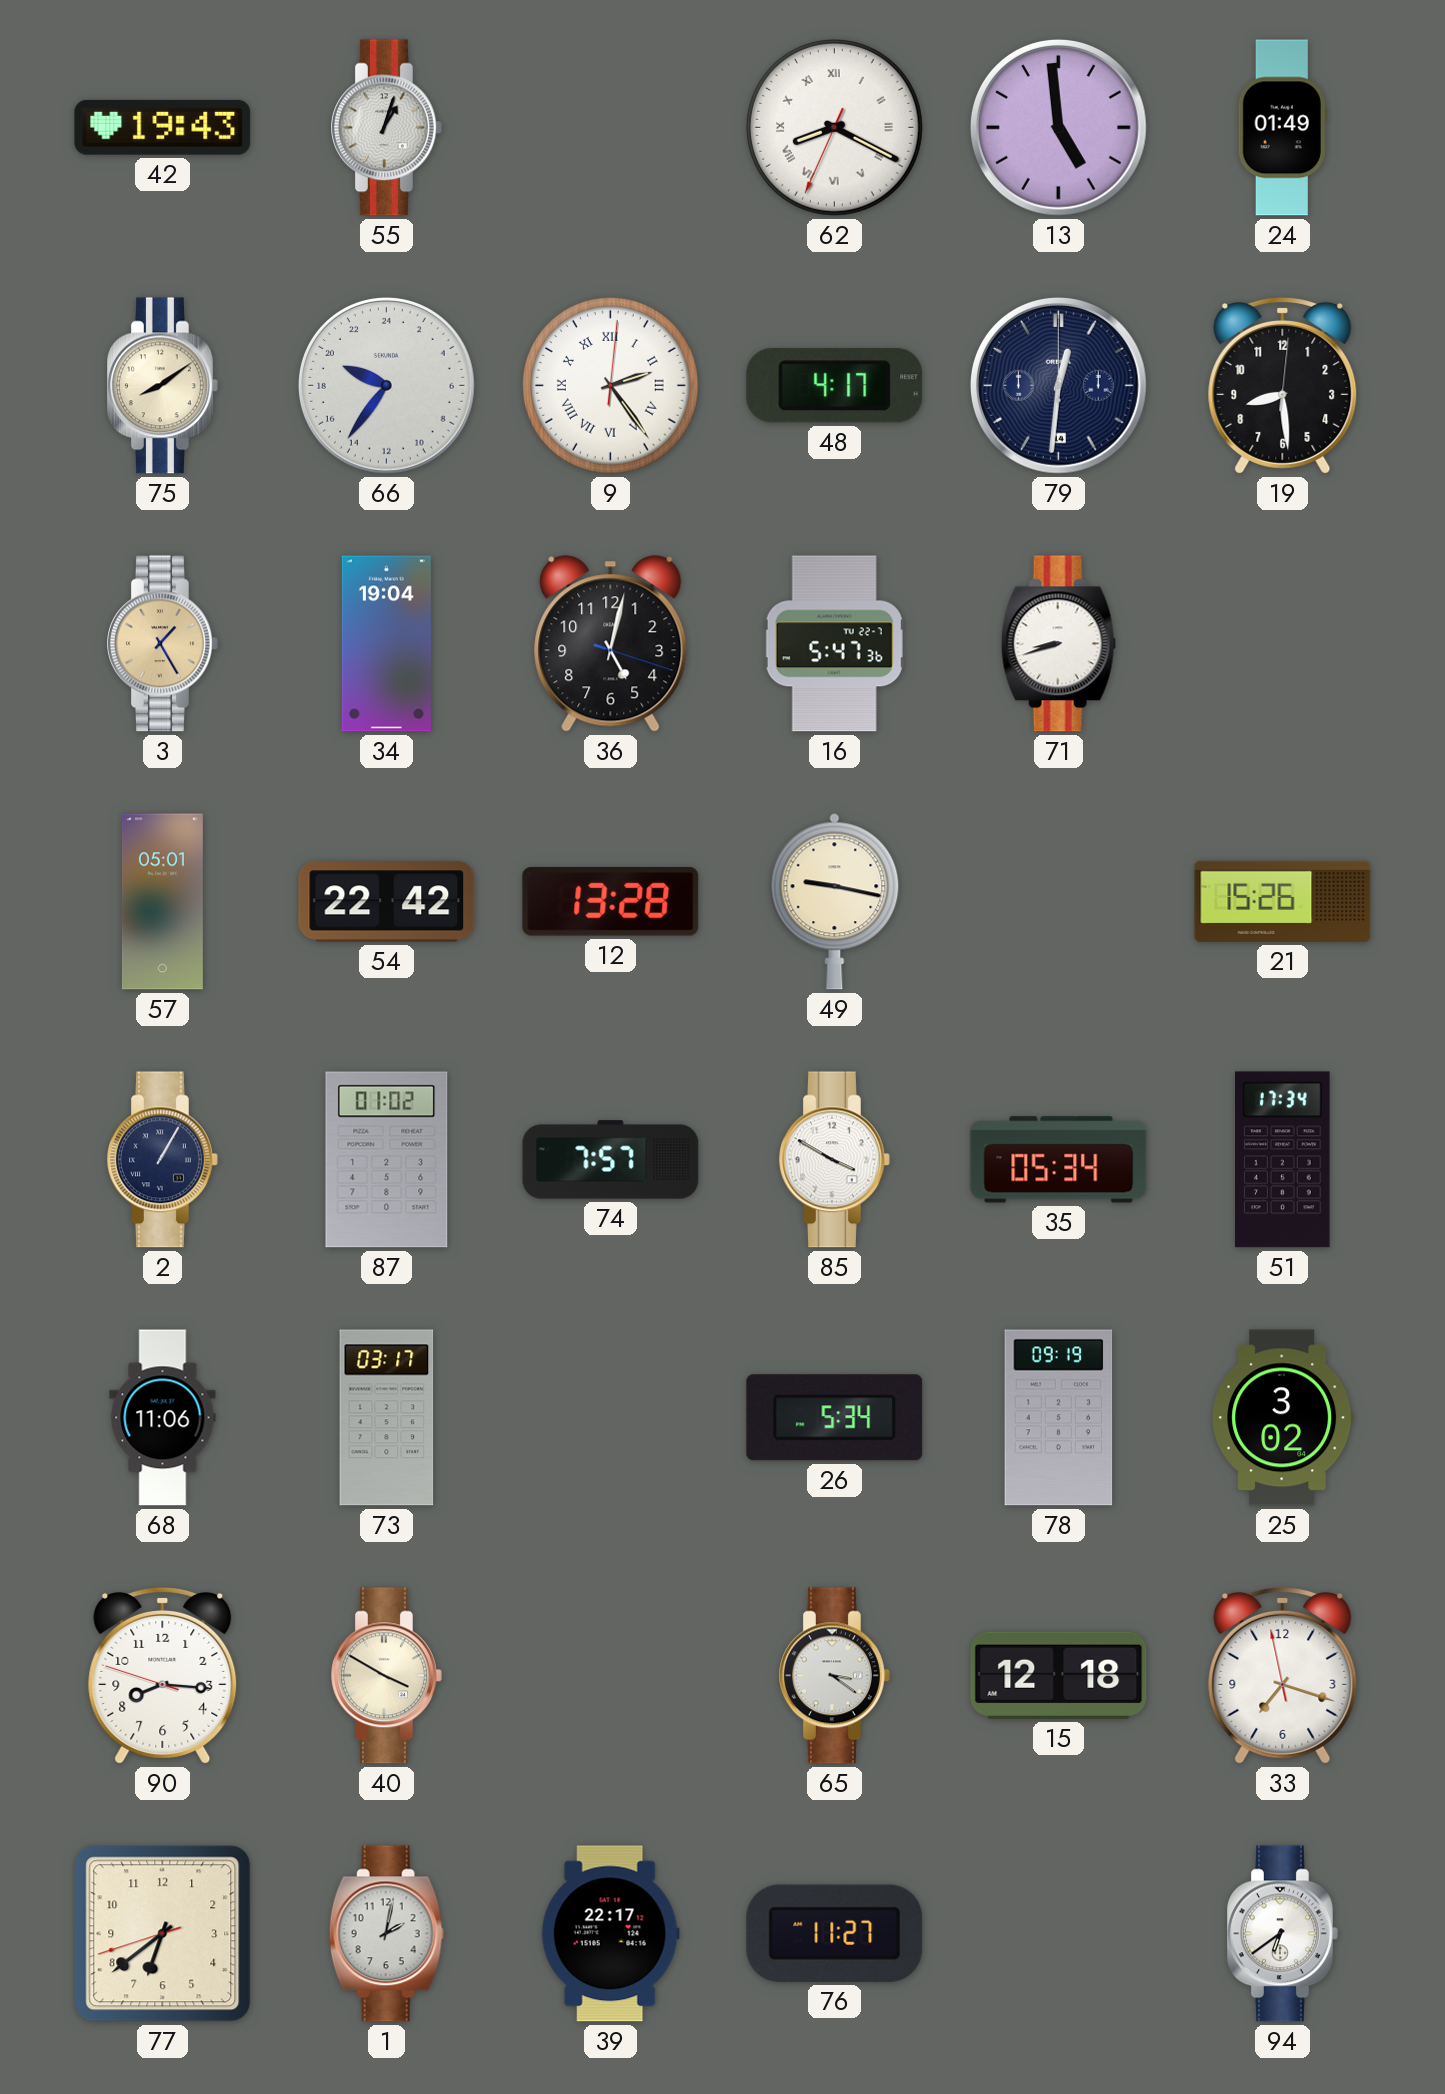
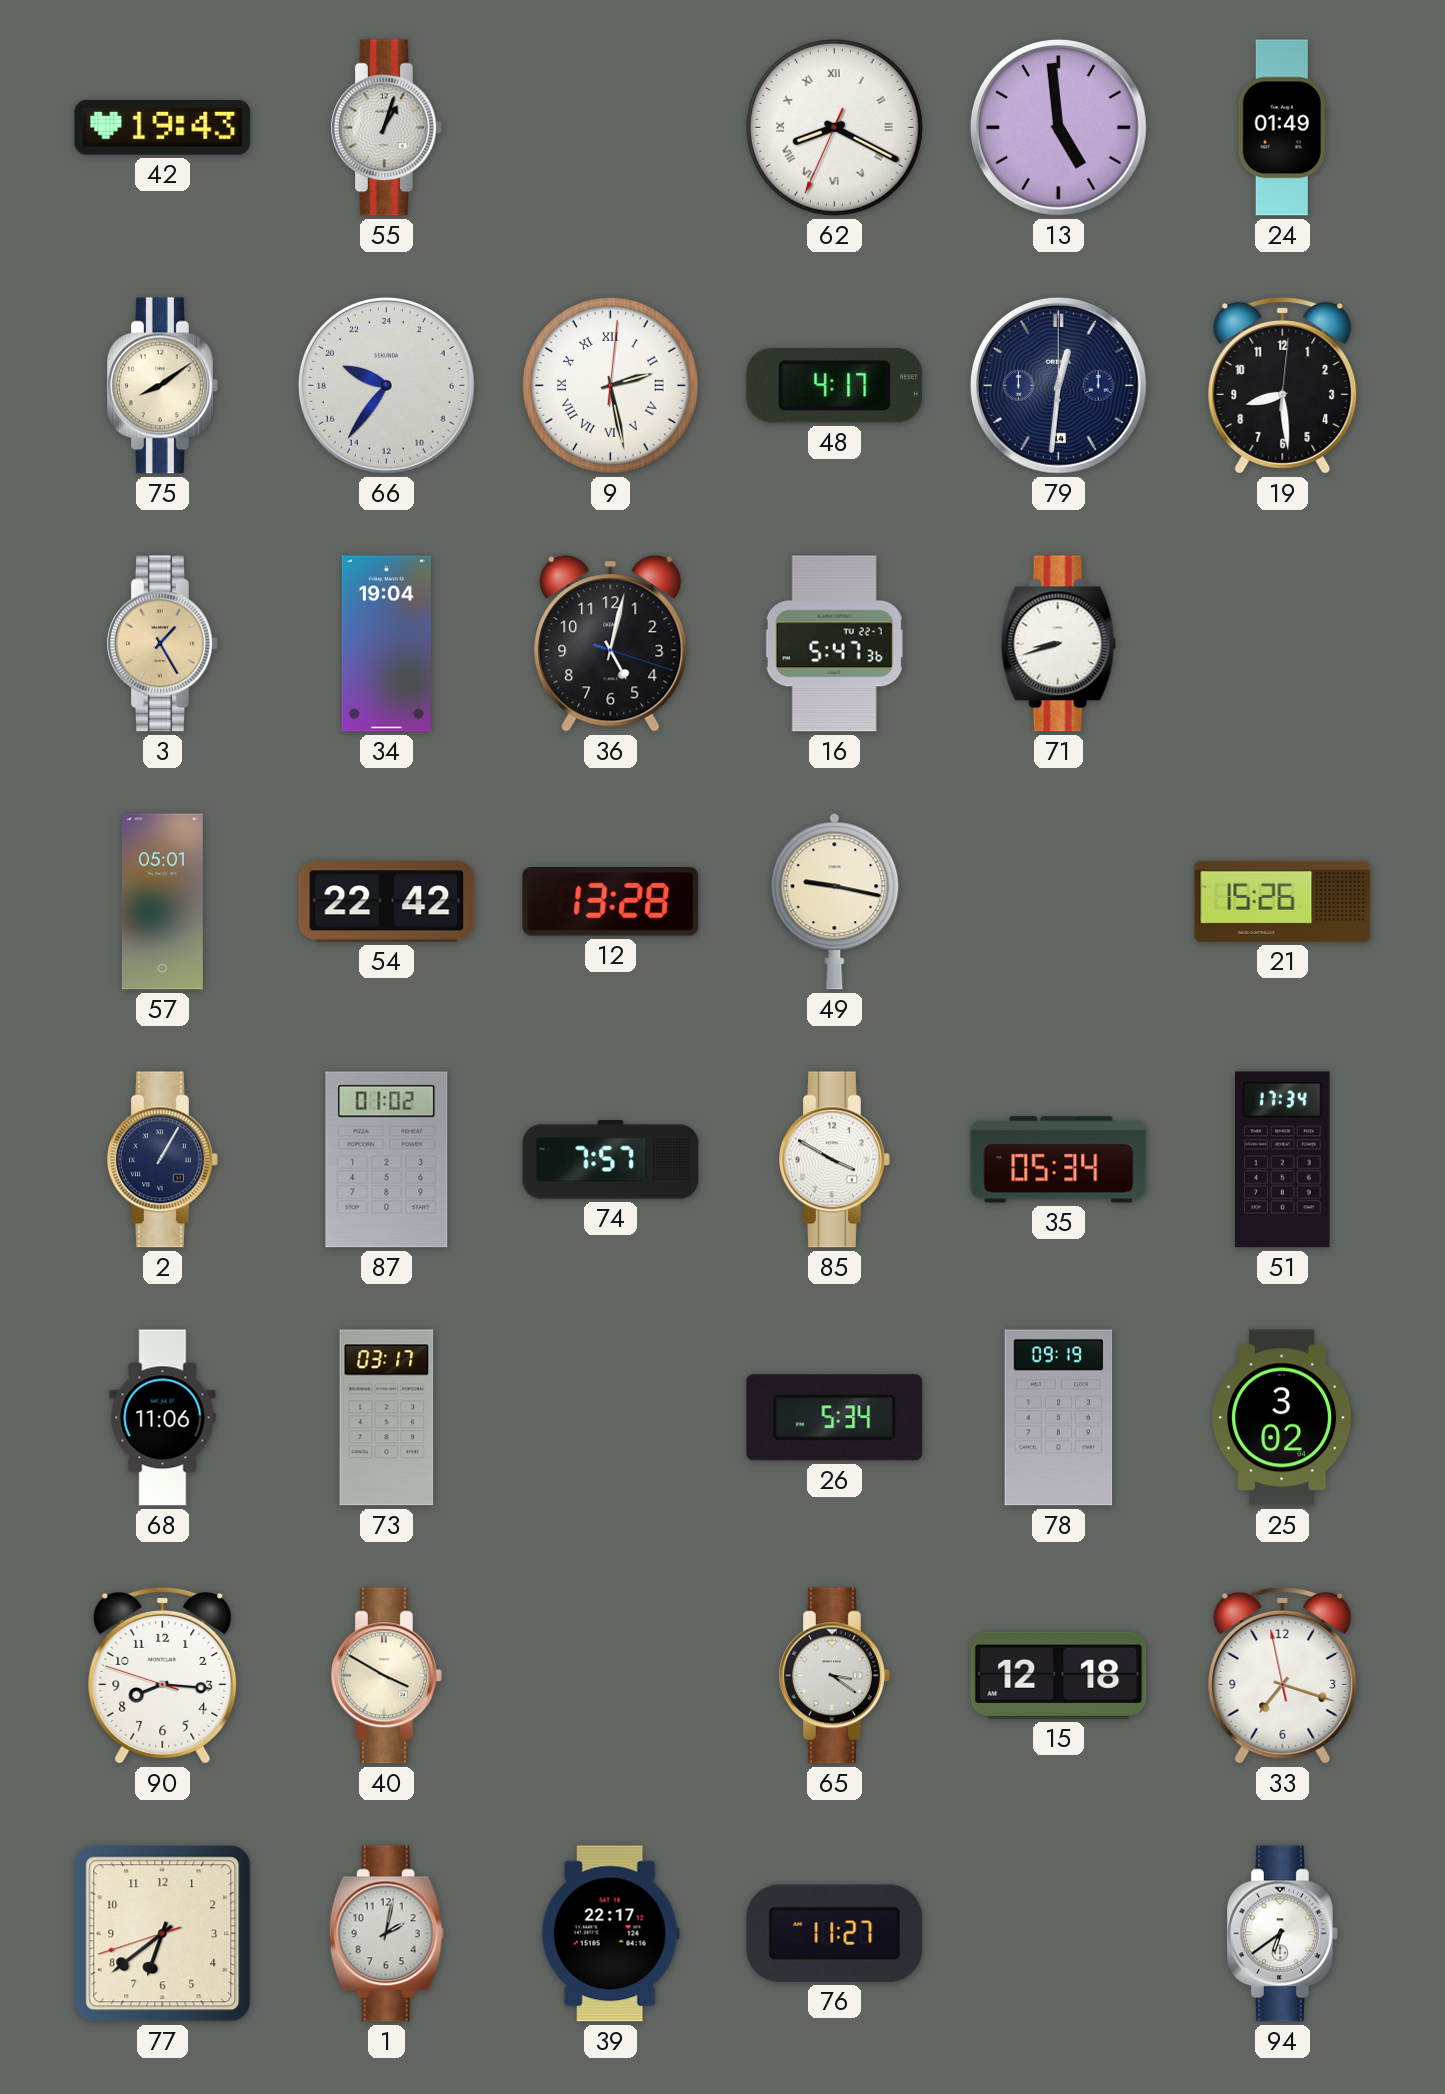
9: 2:24 -> 2:28 (610, 385)
